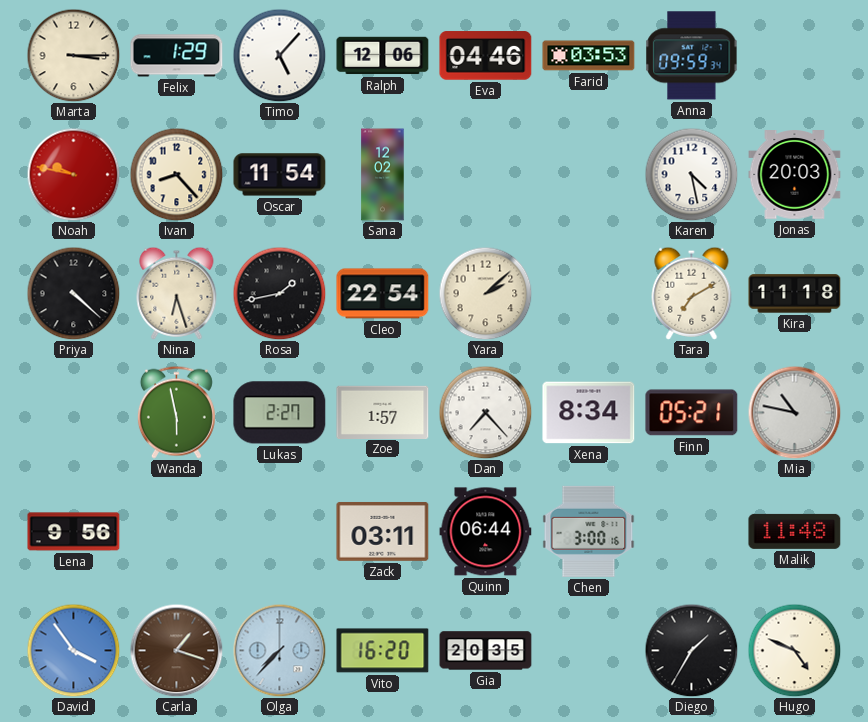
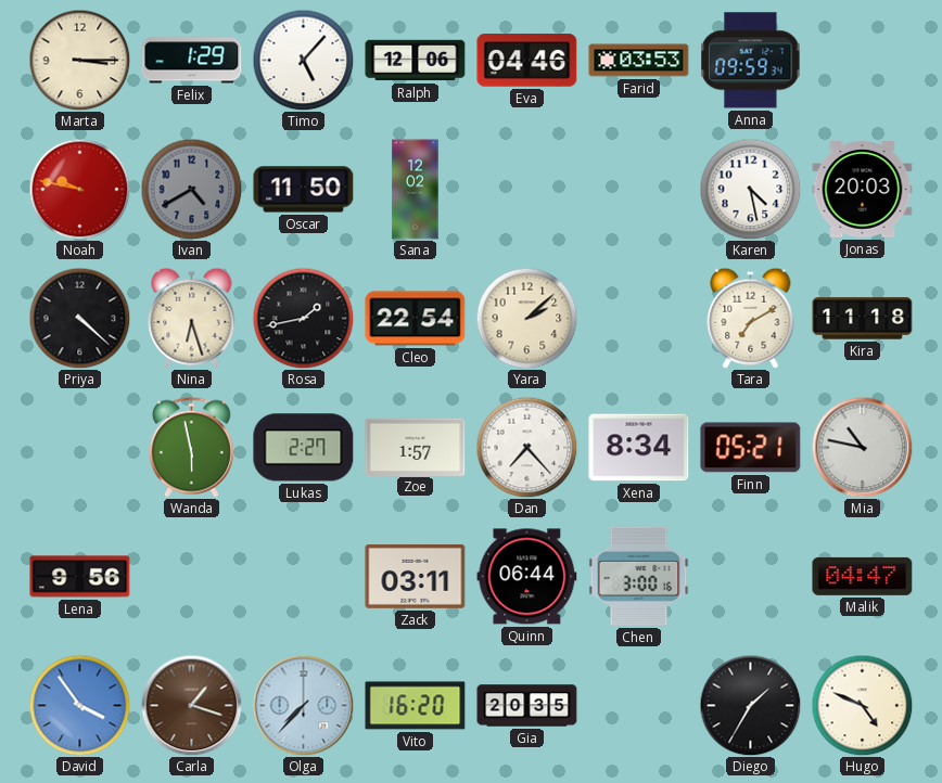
Ivan: 8:23 -> 4:40 (191, 189)
Ivan dial: cream -> grey (191, 189)
Oscar: 11:54 -> 11:50 (304, 190)
Malik: 11:48 -> 04:47 (863, 576)
